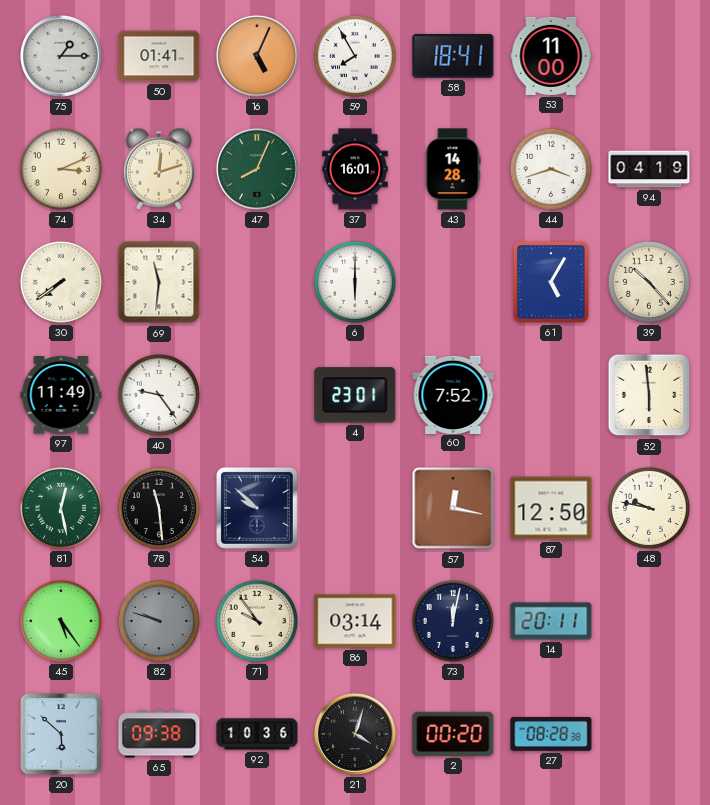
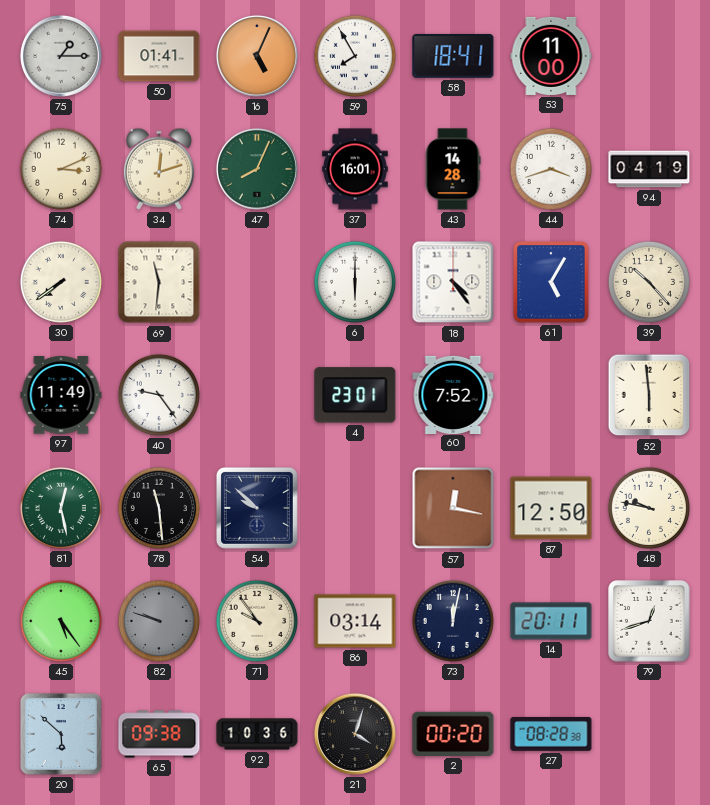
18: none -> 4:24 (453, 282)
79: none -> 12:42 (649, 621)
